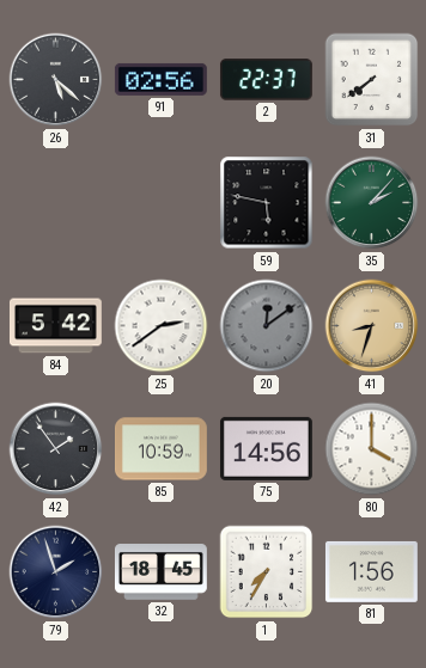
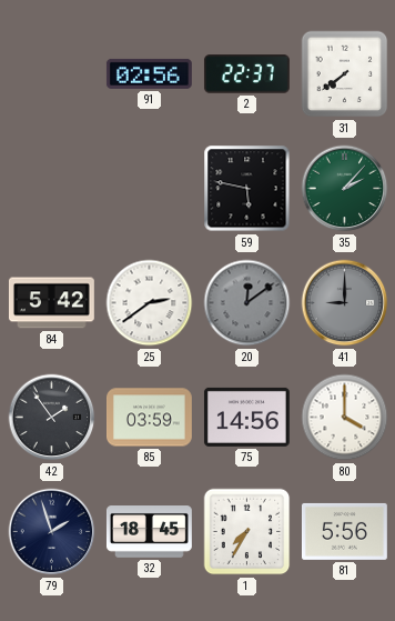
26: 5:22 -> none (56, 80)
41: 8:33 -> 9:00 (345, 303)
41 dial: champagne -> grey (345, 303)
85: 10:59 -> 03:59 (150, 418)
81: 1:56 -> 5:56 (344, 531)
